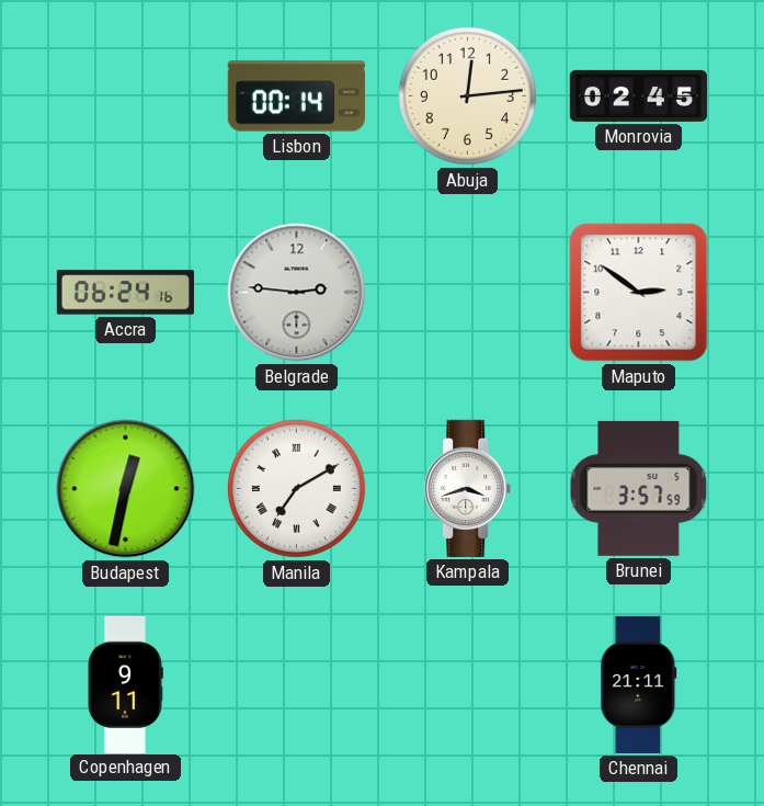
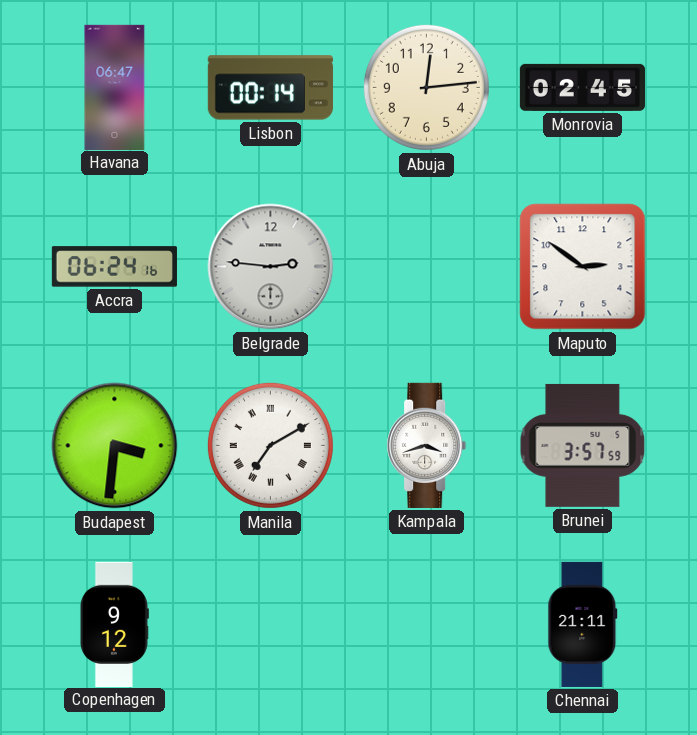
Havana: none -> 06:47 (115, 87)
Budapest: 12:32 -> 3:31 (115, 446)
Copenhagen: 9:11 -> 9:12 (114, 624)
